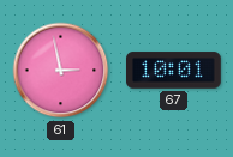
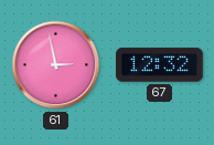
67: 10:01 -> 12:32 (160, 65)
